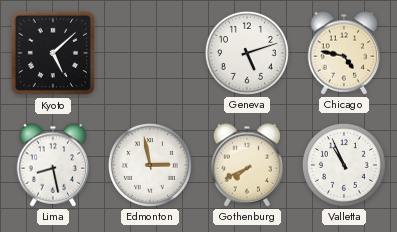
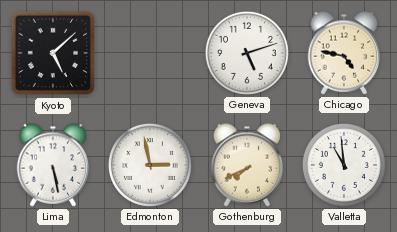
Lima: 8:28 -> 5:28 (53, 165)
Valletta: 10:56 -> 10:59 (344, 165)
